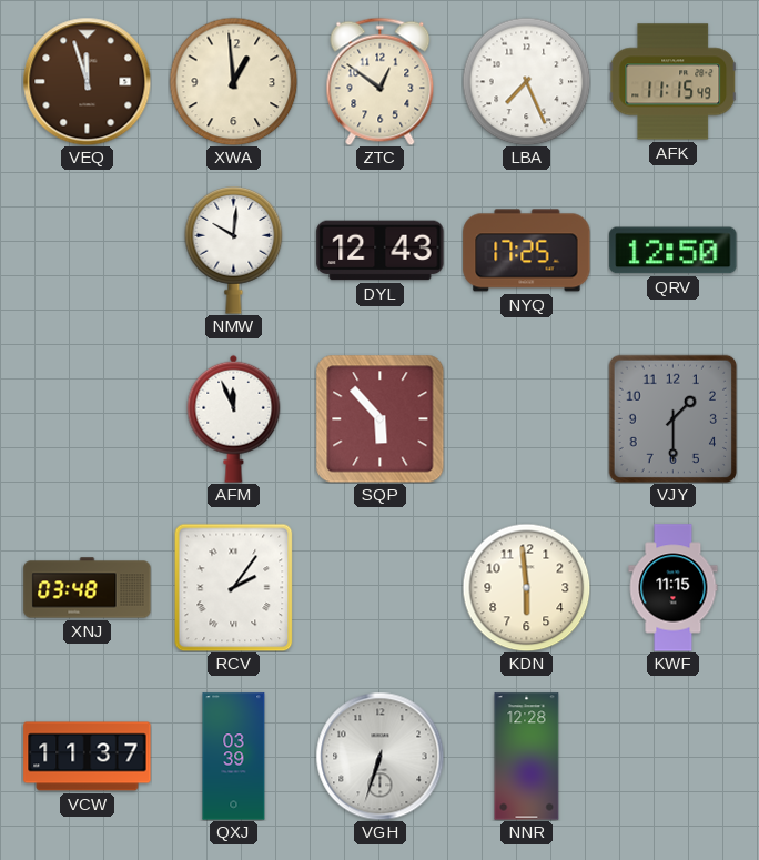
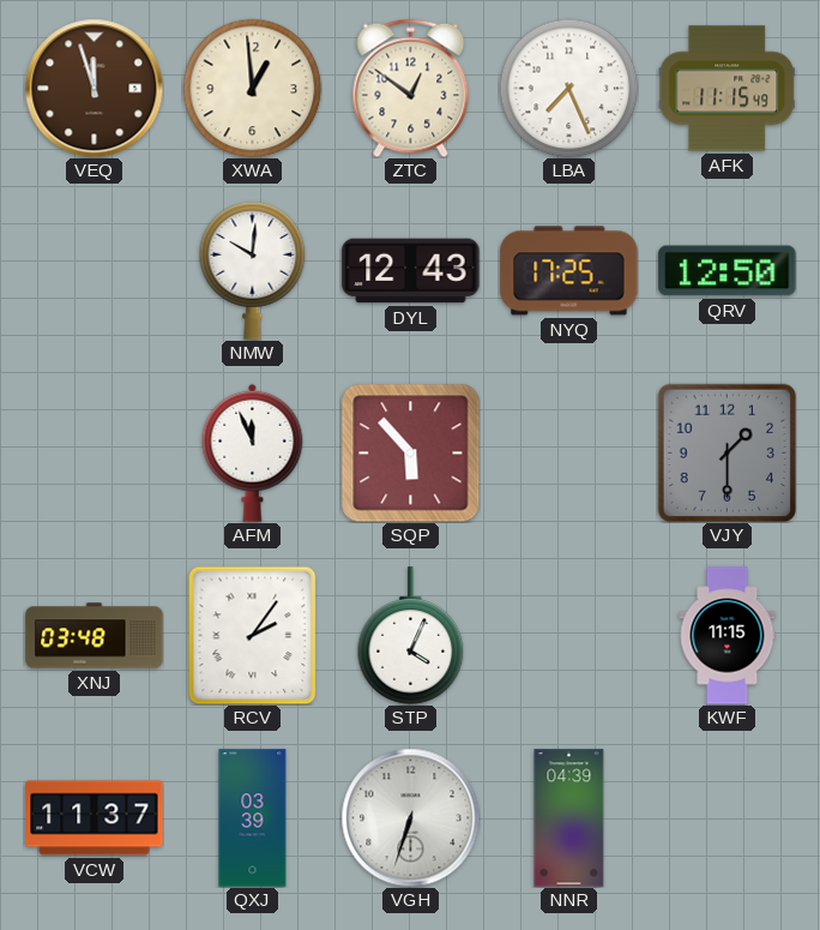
STP: none -> 4:04 (411, 636)
KDN: 5:59 -> none (526, 587)
NNR: 12:28 -> 04:39 (569, 818)
